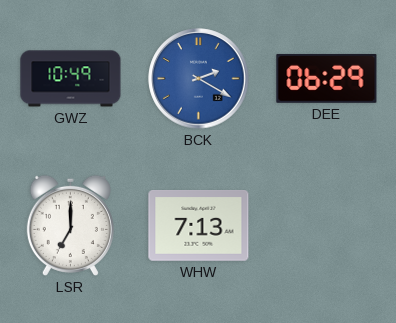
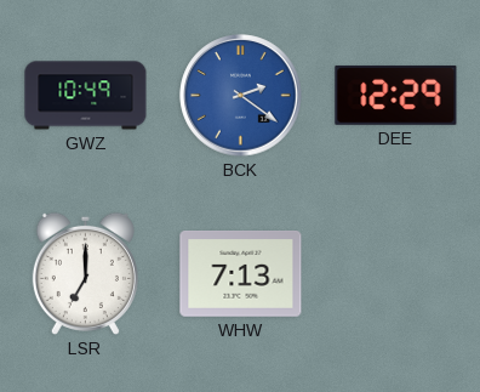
BCK: 2:20 -> 2:21 (241, 96)
DEE: 06:29 -> 12:29 (396, 95)
